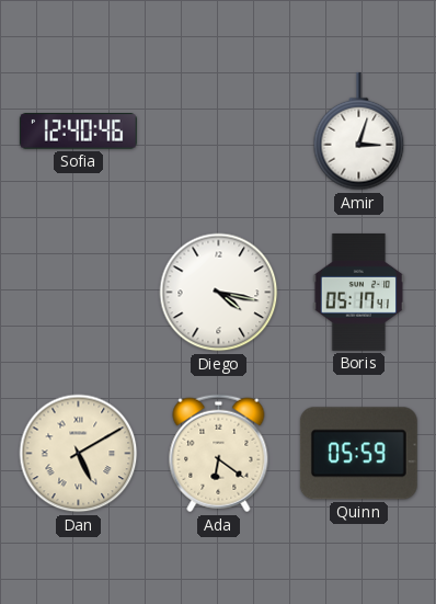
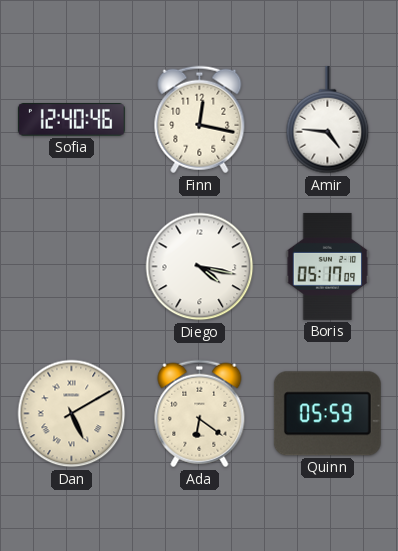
Finn: none -> 12:17 (200, 120)
Amir: 3:03 -> 4:46 (328, 120)
Boris: 05:17:41 -> 05:17:09 (328, 266)
